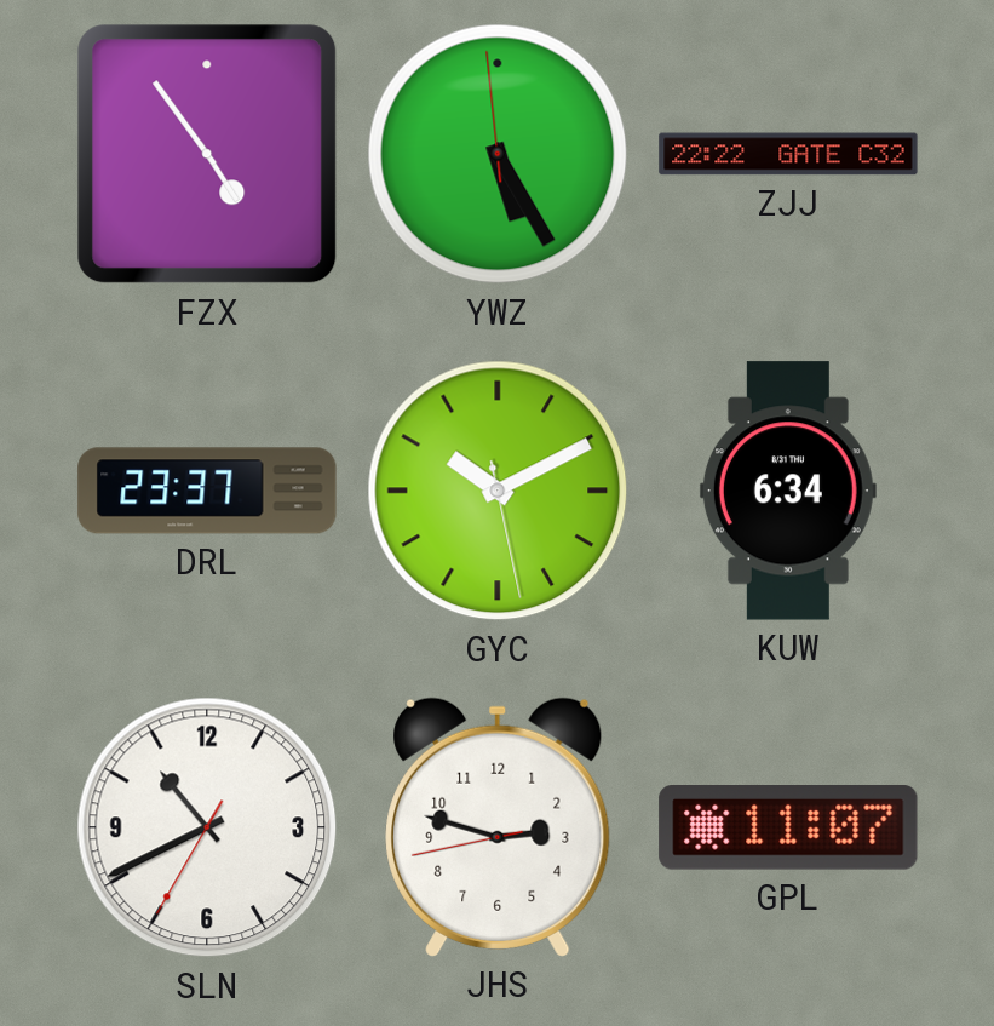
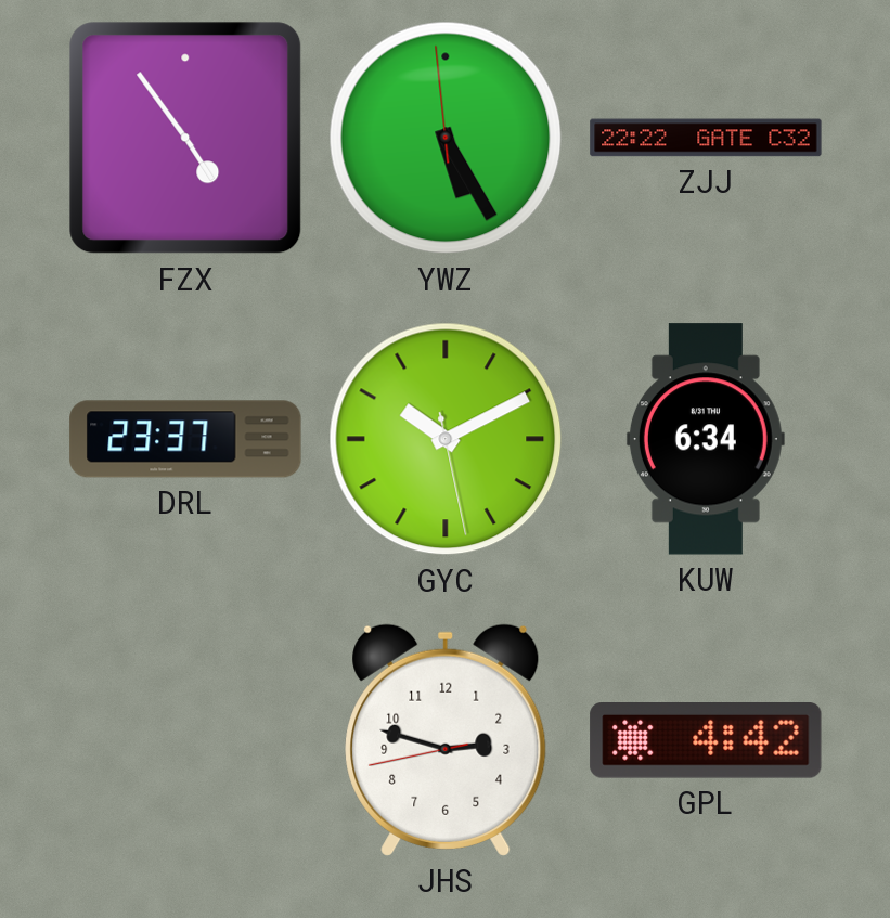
SLN: 10:40 -> none (207, 827)
GPL: 11:07 -> 4:42 (706, 741)
